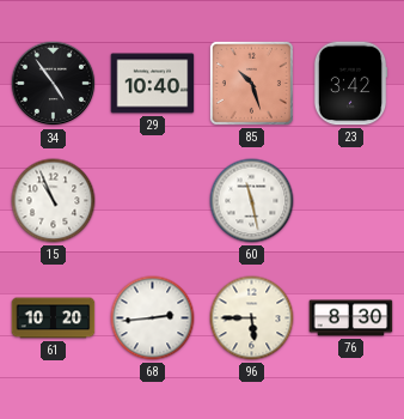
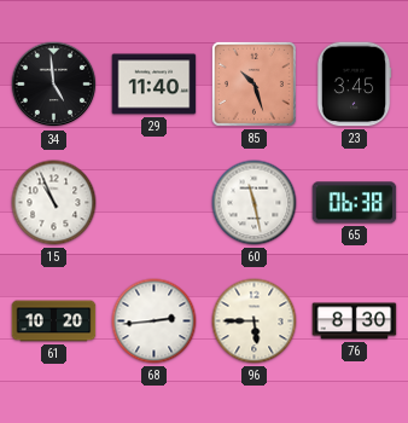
34: 4:54 -> 4:59 (54, 85)
29: 10:40 -> 11:40 (155, 85)
23: 3:42 -> 3:45 (354, 85)
65: none -> 06:38 (355, 203)
